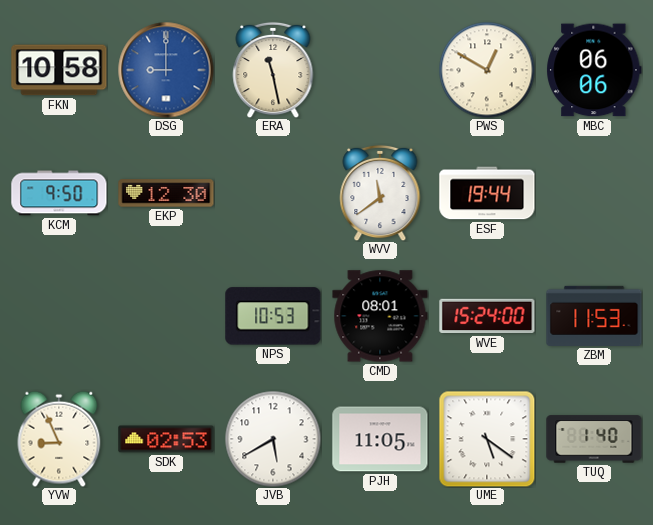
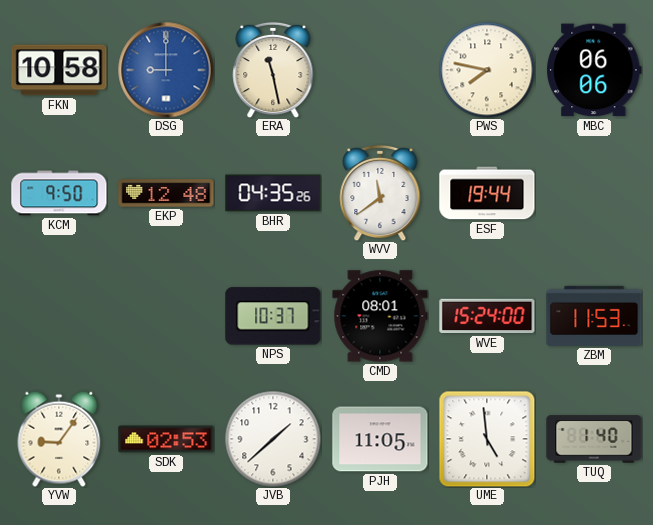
PWS: 12:50 -> 7:47 (487, 70)
EKP: 12:30 -> 12:48 (166, 193)
BHR: none -> 04:35 (273, 193)
NPS: 10:53 -> 10:37 (273, 316)
YVW: 8:56 -> 9:06 (59, 439)
JVB: 5:40 -> 1:38 (273, 439)
UME: 5:21 -> 4:59 (487, 439)
